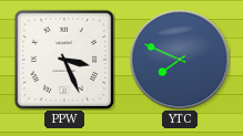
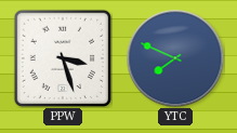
PPW: 3:26 -> 3:27 (63, 58)
